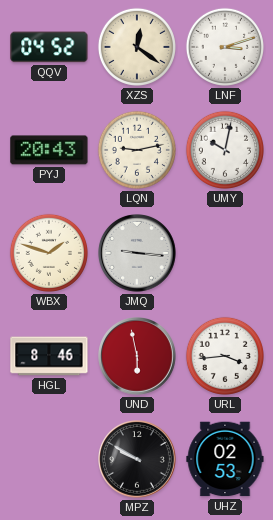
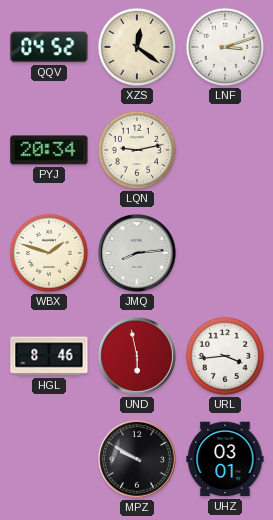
PYJ: 20:43 -> 20:34 (49, 150)
UMY: 10:02 -> none (225, 150)
JMQ: 9:16 -> 8:14 (138, 254)
UHZ: 02:53 -> 03:01 (225, 459)
